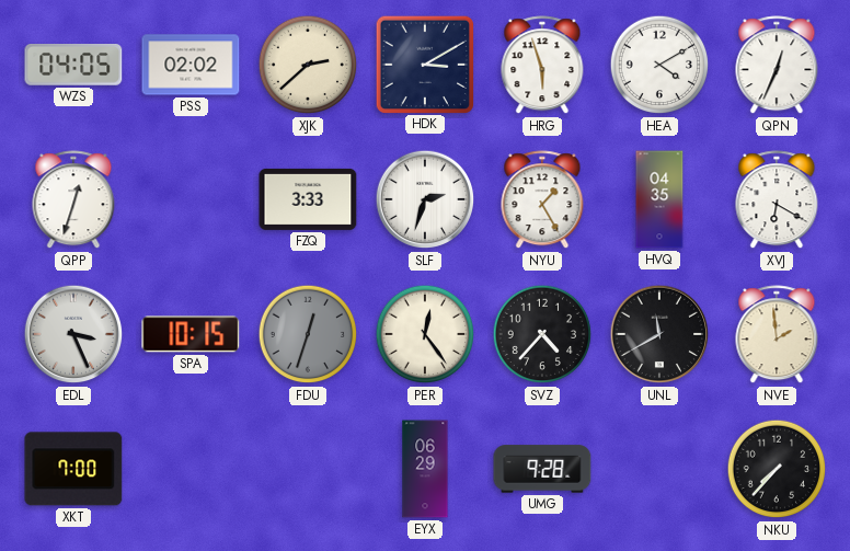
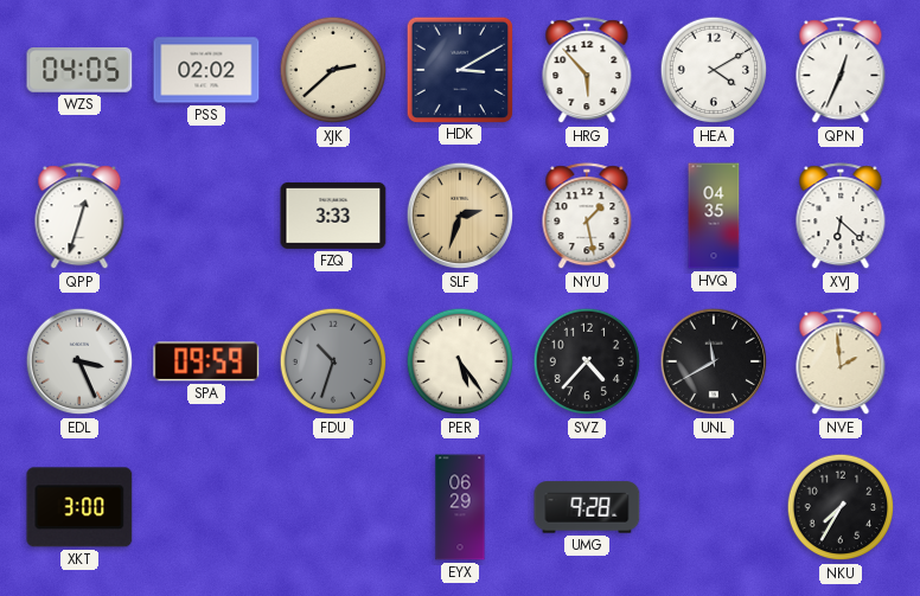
HRG: 5:57 -> 5:53 (587, 71)
SLF dial: white -> champagne (460, 216)
NYU: 1:25 -> 1:28 (587, 217)
XVJ: 6:20 -> 6:22 (841, 217)
SPA: 10:15 -> 09:59 (206, 361)
FDU: 12:33 -> 10:33 (333, 361)
PER: 12:24 -> 5:24 (460, 361)
XKT: 7:00 -> 3:00 (79, 507)
NKU: 7:37 -> 7:35 (841, 507)
